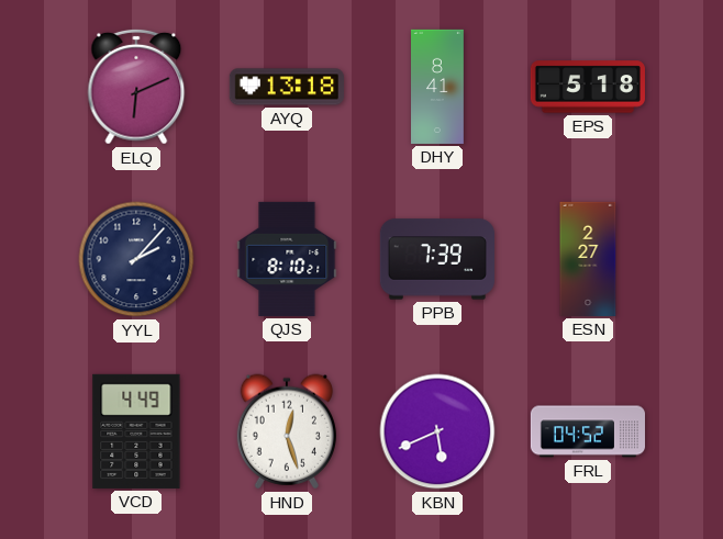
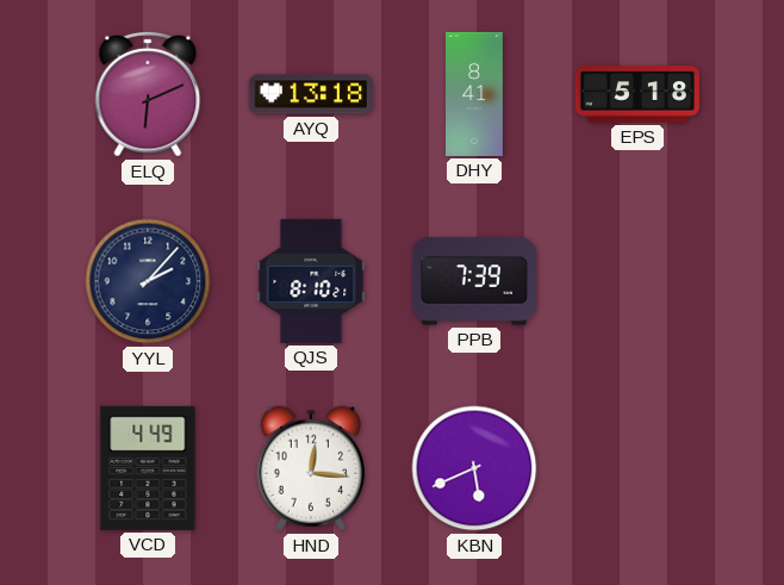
ESN: 2:27 -> none (588, 259)
HND: 12:27 -> 12:16 (311, 468)
FRL: 04:52 -> none (587, 431)
